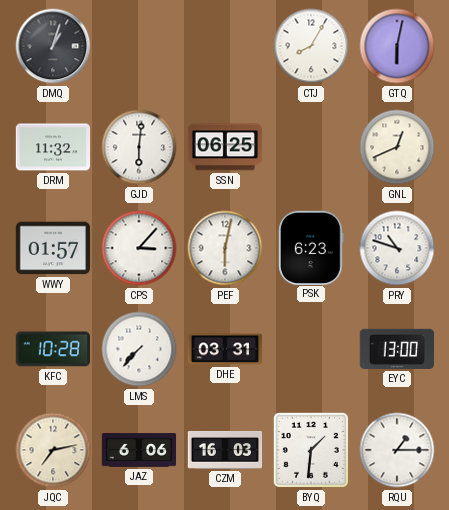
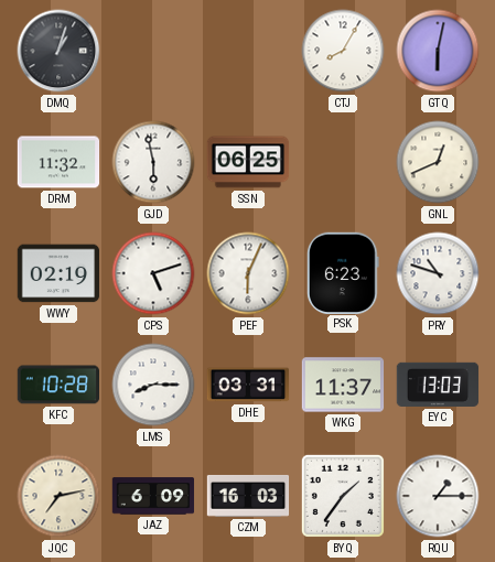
GJD: 6:01 -> 5:58 (153, 162)
WWY: 01:57 -> 02:19 (58, 273)
CPS: 3:07 -> 5:12 (153, 273)
PEF: 6:02 -> 6:04 (248, 273)
LMS: 7:37 -> 8:15 (153, 385)
WKG: none -> 11:37 (343, 385)
EYC: 13:00 -> 13:03 (438, 385)
JAZ: 6:06 -> 6:09 (153, 496)
BYQ: 1:31 -> 1:36 (343, 496)
